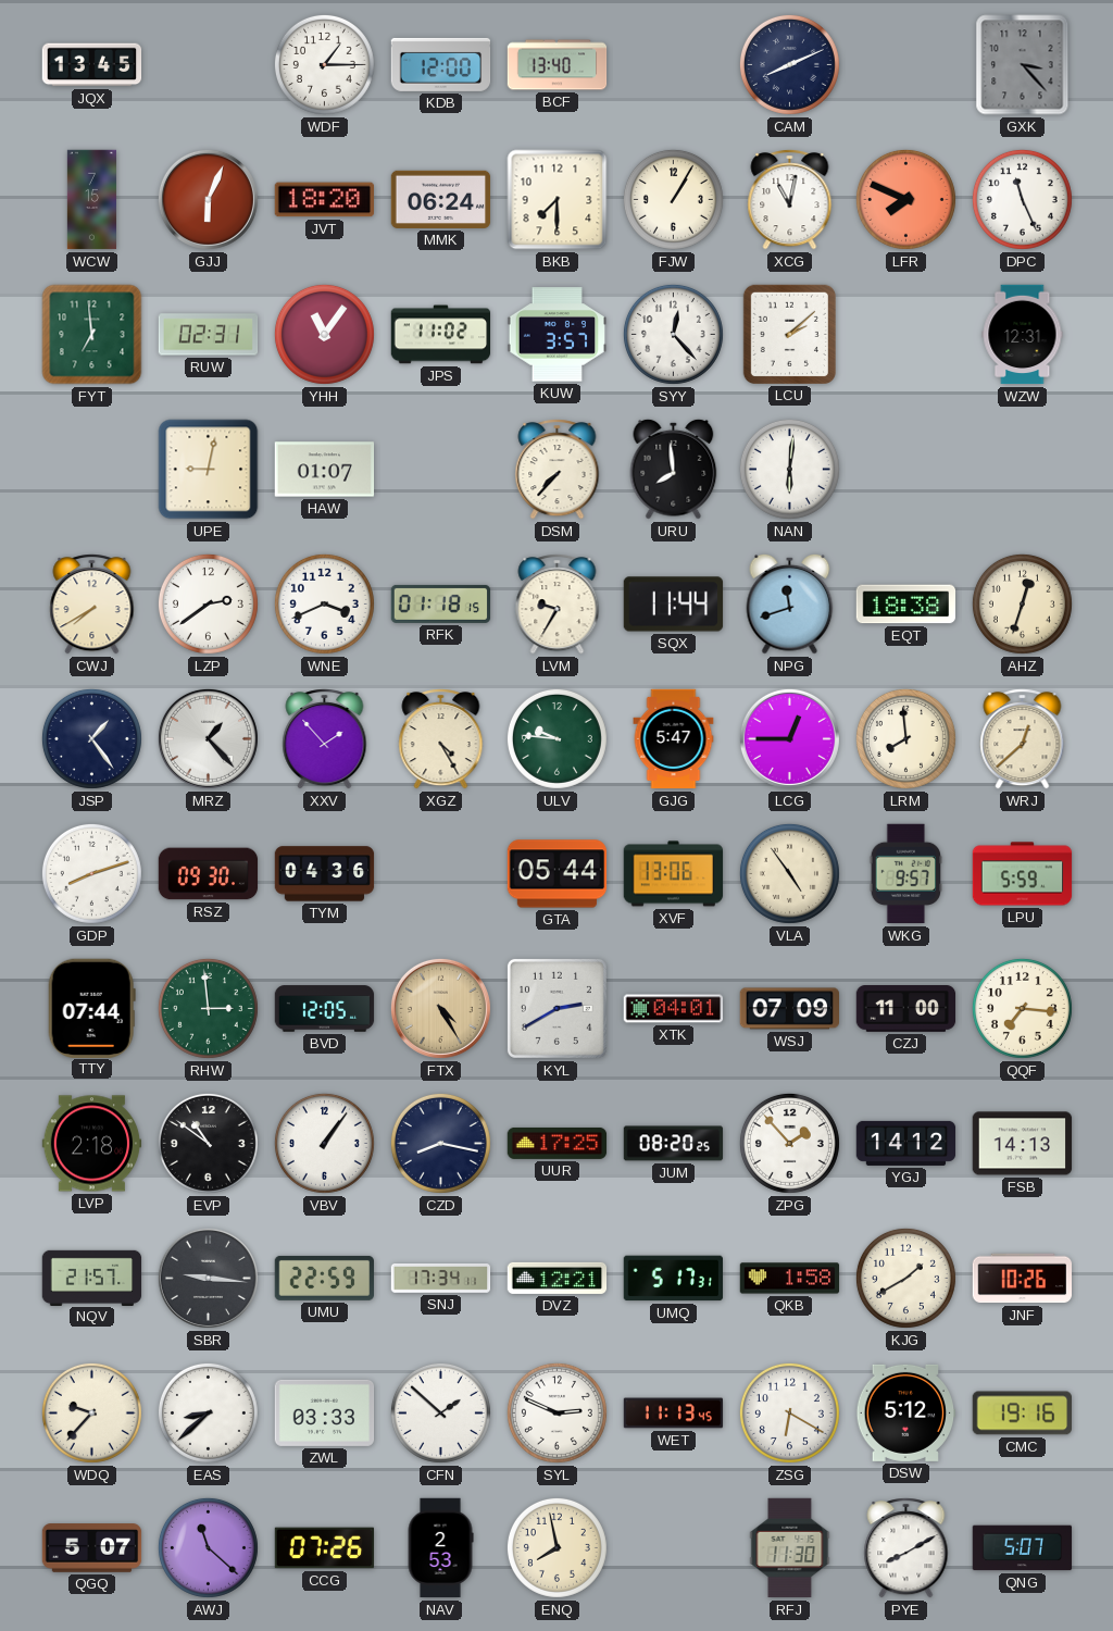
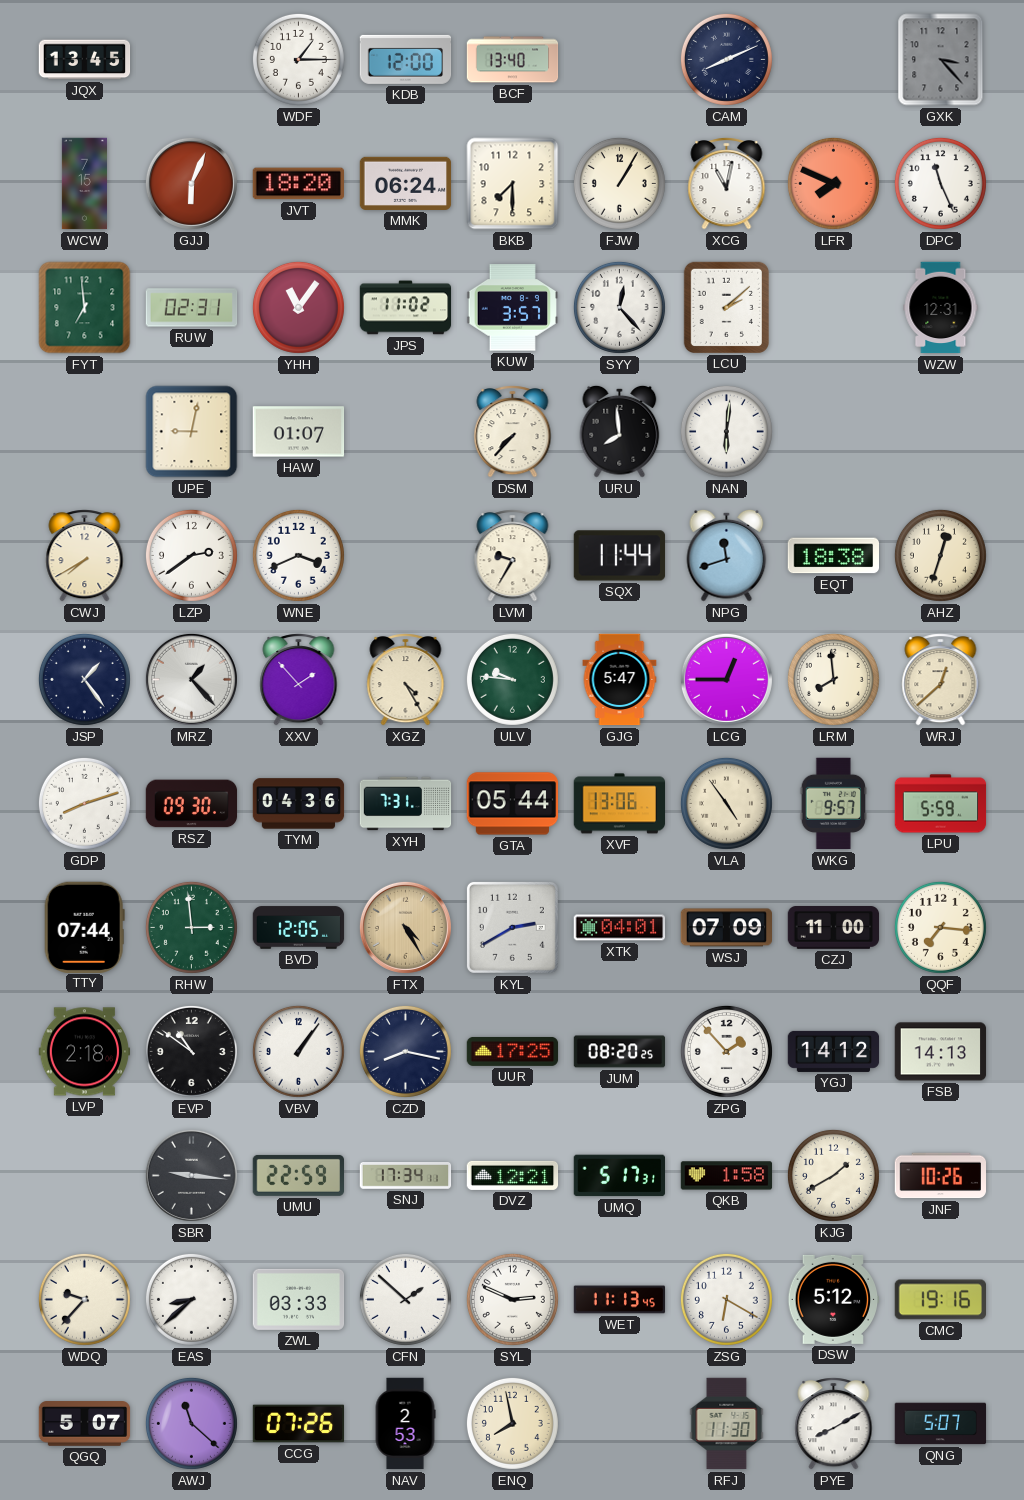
RFK: 01:18 -> none (441, 603)
XYH: none -> 7:31 (406, 804)
NQV: 21:57 -> none (92, 1278)
